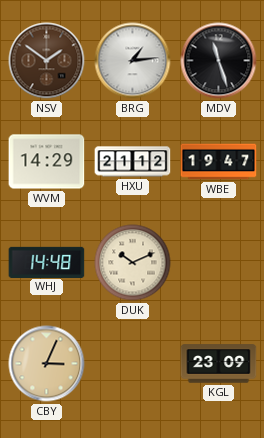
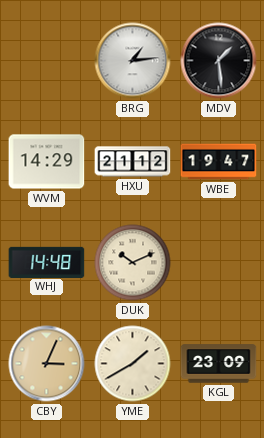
NSV: 1:51 -> none (47, 61)
MDV: 11:27 -> 1:29 (219, 61)
YME: none -> 1:40 (133, 364)
